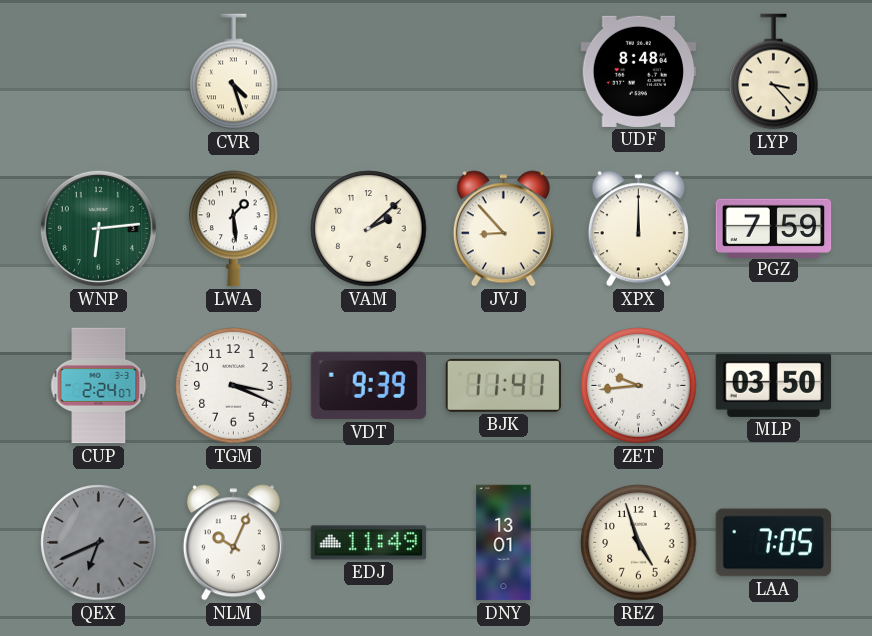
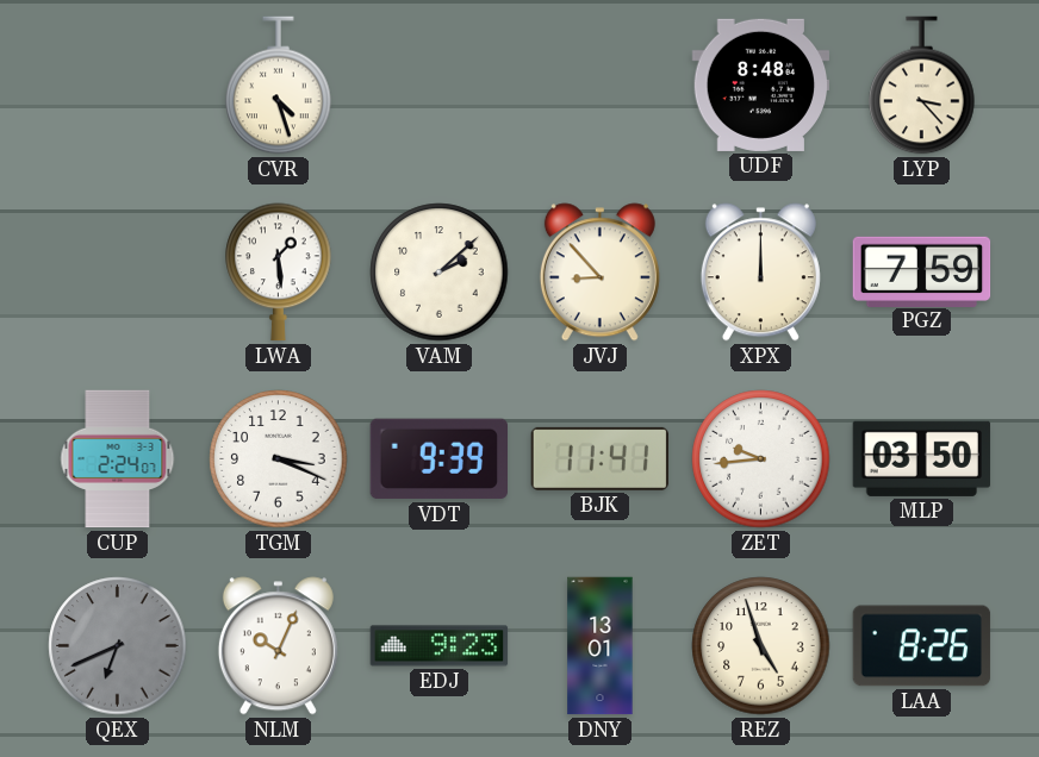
WNP: 6:14 -> none (98, 228)
EDJ: 11:49 -> 9:23 (440, 646)
LAA: 7:05 -> 8:26 (922, 646)
